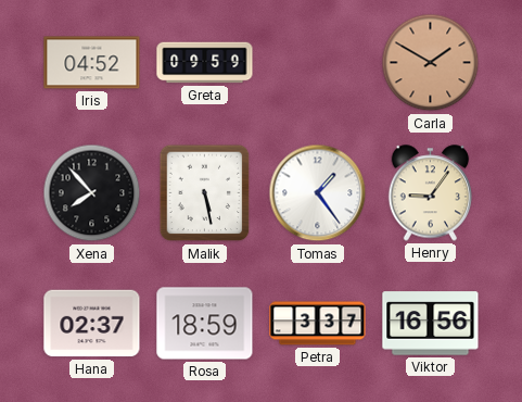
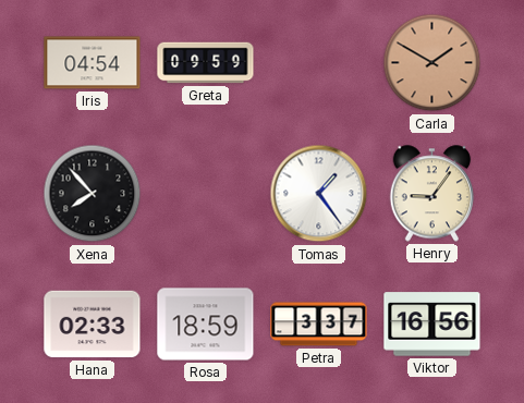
Iris: 04:52 -> 04:54 (93, 63)
Malik: 5:28 -> none (205, 193)
Hana: 02:37 -> 02:33 (93, 325)
